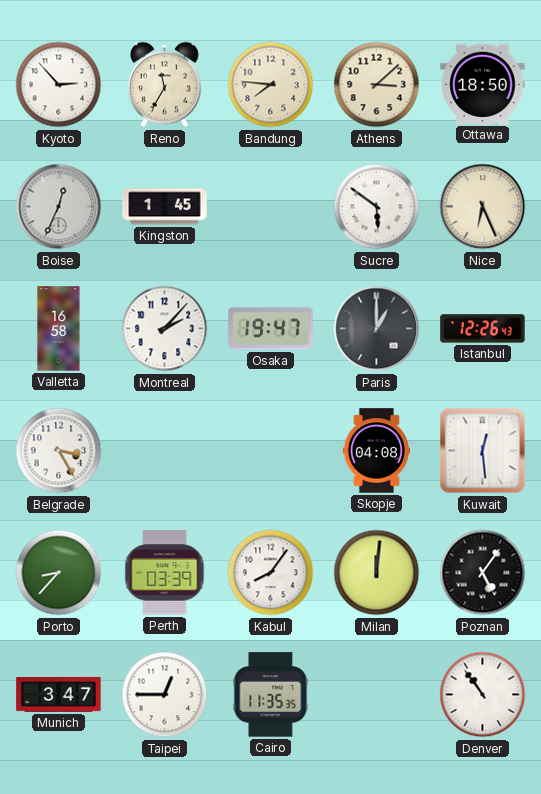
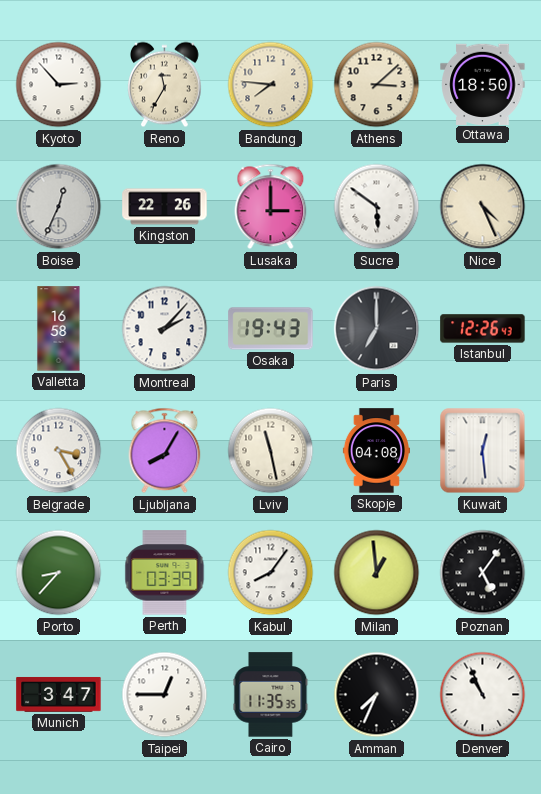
Kingston: 1:45 -> 22:26 (165, 207)
Lusaka: none -> 3:00 (271, 207)
Nice: 6:26 -> 4:26 (483, 207)
Osaka: 19:47 -> 19:43 (271, 329)
Paris: 1:00 -> 7:00 (377, 329)
Ljubljana: none -> 8:05 (165, 451)
Lviv: none -> 11:28 (271, 451)
Milan: 12:01 -> 12:59 (377, 573)
Amman: none -> 7:34 (377, 695)
Denver: 10:54 -> 10:56 (483, 695)
